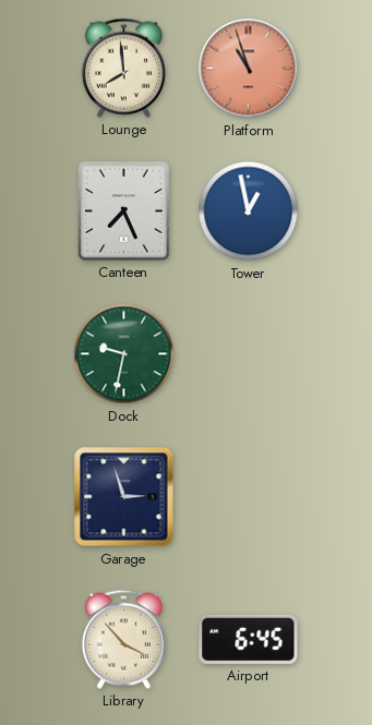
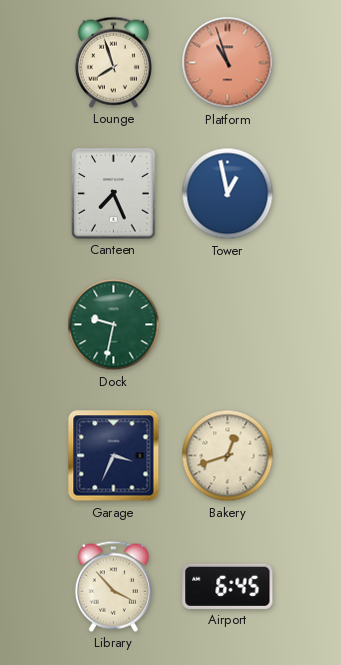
Lounge: 7:59 -> 7:57 (113, 62)
Garage: 2:57 -> 3:34 (114, 456)
Bakery: none -> 12:42 (228, 456)
